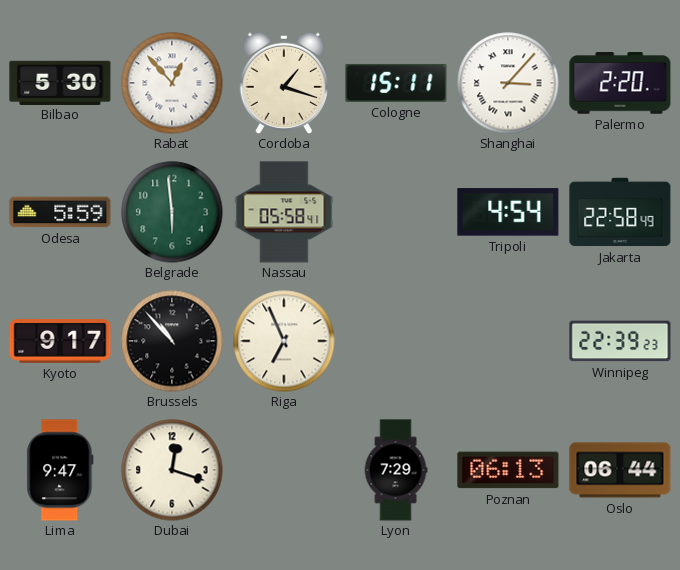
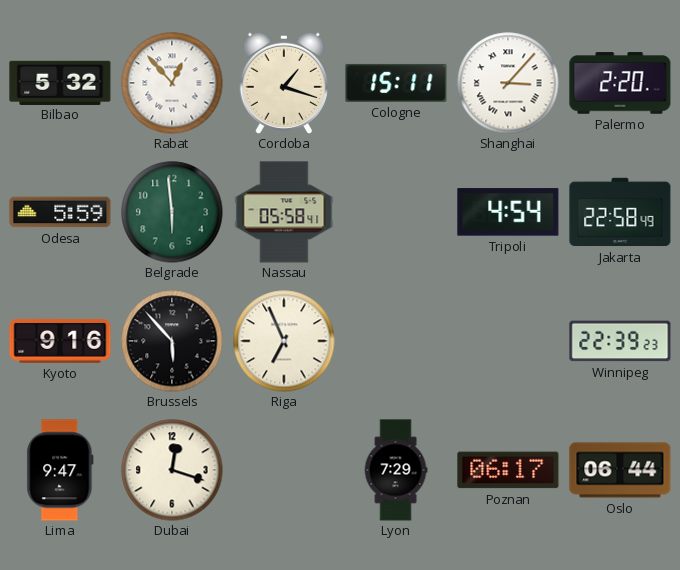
Bilbao: 5:30 -> 5:32 (60, 82)
Kyoto: 9:17 -> 9:16 (60, 341)
Brussels: 10:53 -> 5:53 (172, 341)
Poznan: 06:13 -> 06:17 (508, 470)
